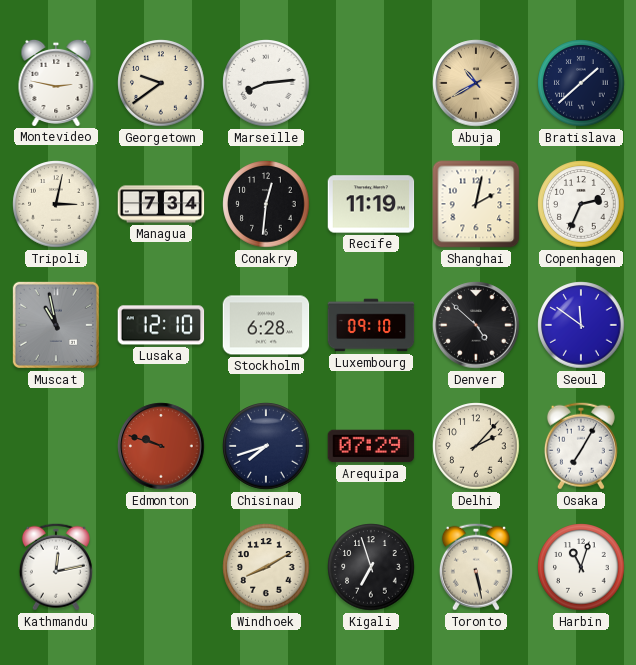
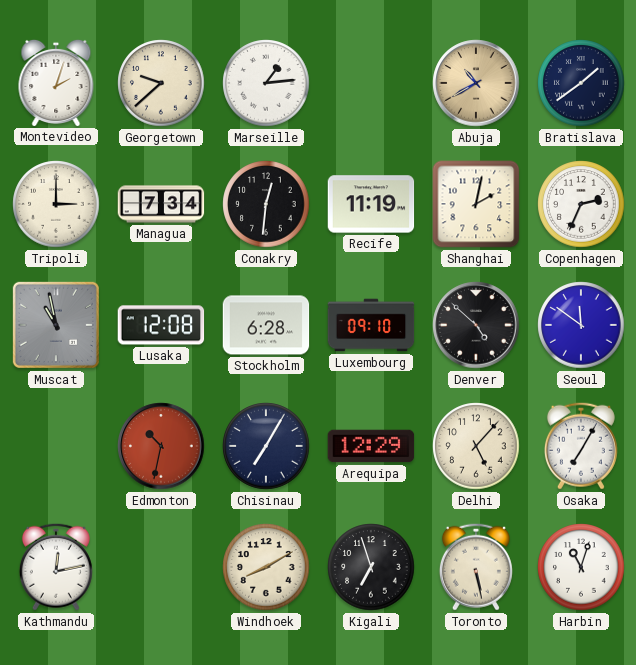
Montevideo: 2:47 -> 2:03 (56, 82)
Georgetown: 9:39 -> 9:38 (161, 83)
Marseille: 8:14 -> 1:14 (266, 83)
Bratislava: 1:38 -> 1:39 (581, 83)
Tripoli: 3:02 -> 3:00 (56, 204)
Lusaka: 12:10 -> 12:08 (161, 325)
Edmonton: 9:48 -> 10:32 (161, 446)
Chisinau: 7:42 -> 7:05 (266, 446)
Arequipa: 07:29 -> 12:29 (371, 446)
Delhi: 2:07 -> 5:07 (476, 446)
